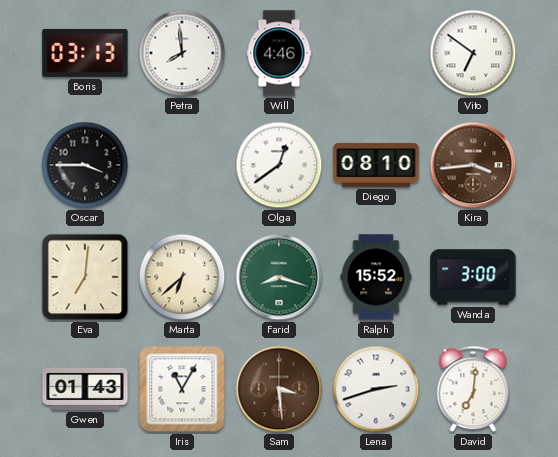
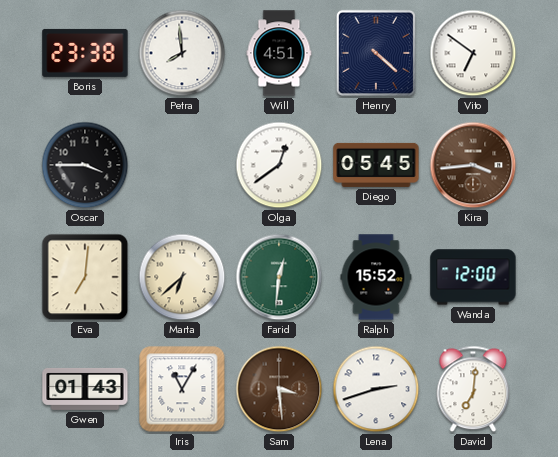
Boris: 03:13 -> 23:38 (85, 53)
Will: 4:46 -> 4:51 (279, 53)
Henry: none -> 4:22 (376, 53)
Diego: 08:10 -> 05:45 (376, 165)
Farid: 8:18 -> 12:31 (279, 277)
Wanda: 3:00 -> 12:00 (473, 277)
